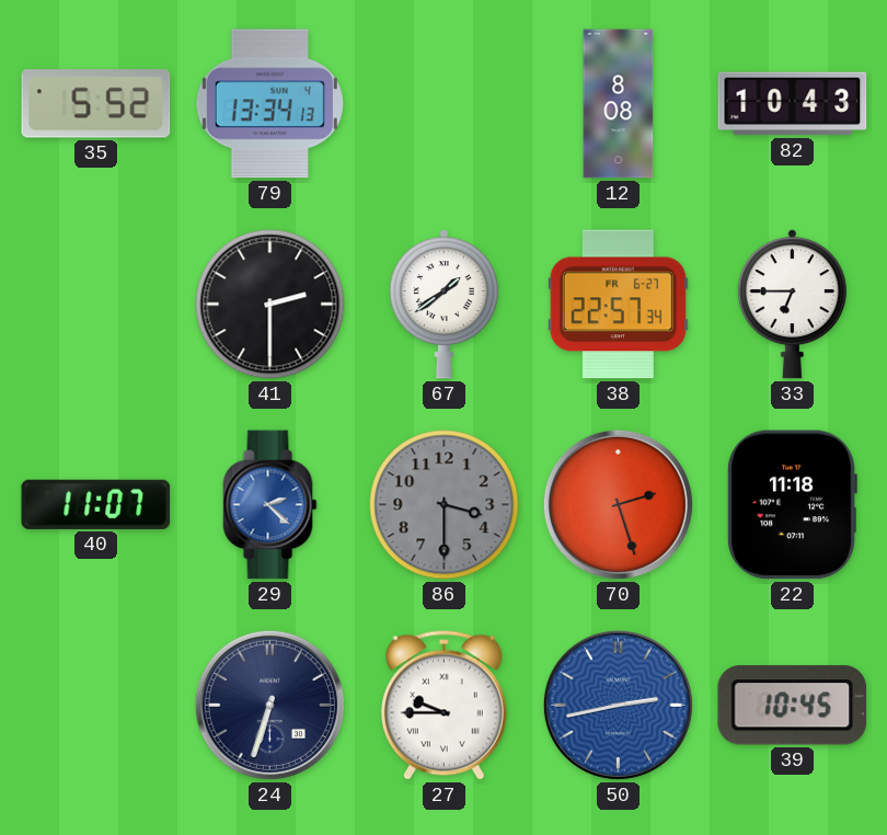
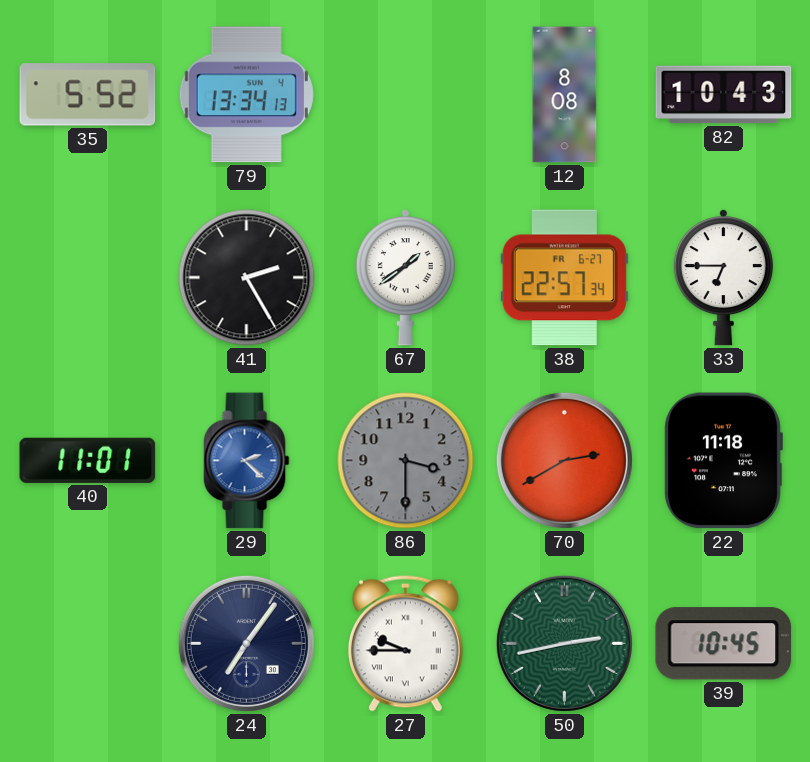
41: 2:30 -> 2:25 (247, 278)
40: 11:07 -> 11:01 (88, 460)
70: 2:27 -> 2:40 (564, 460)
24: 6:33 -> 7:06 (246, 643)
50 dial: blue -> green (564, 643)
